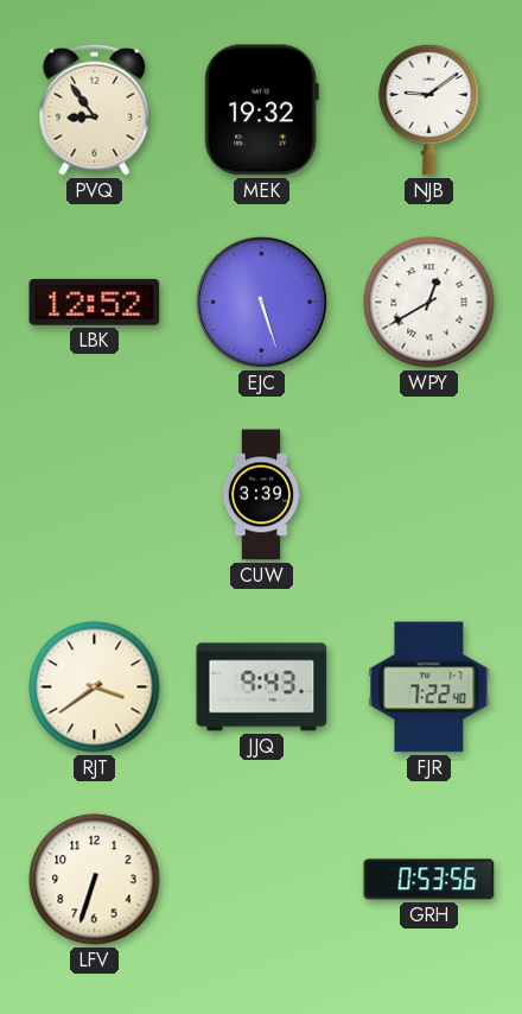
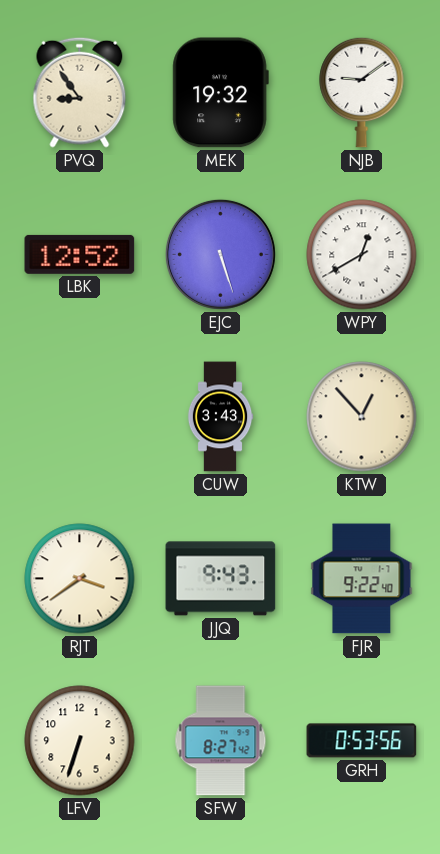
CUW: 3:39 -> 3:43 (220, 417)
KTW: none -> 12:53 (362, 417)
FJR: 7:22 -> 9:22 (362, 579)
SFW: none -> 8:27 (221, 741)
